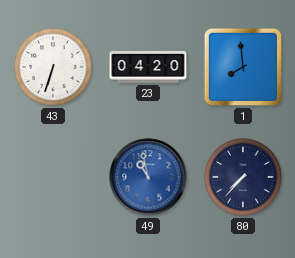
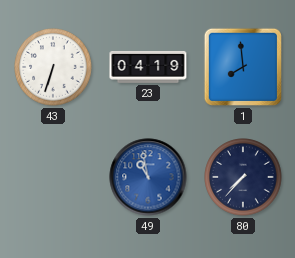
23: 04:20 -> 04:19 (148, 67)
